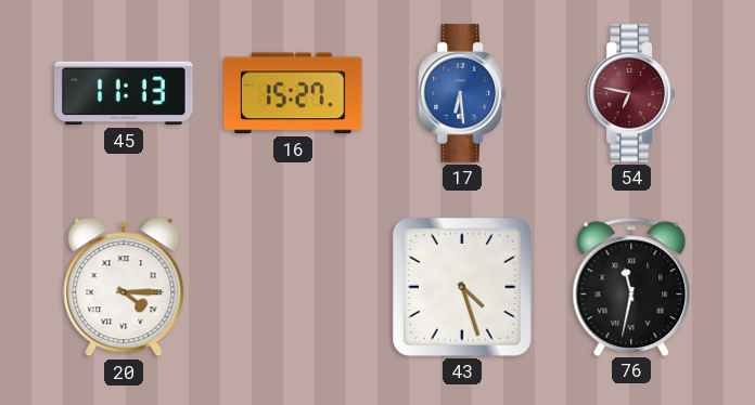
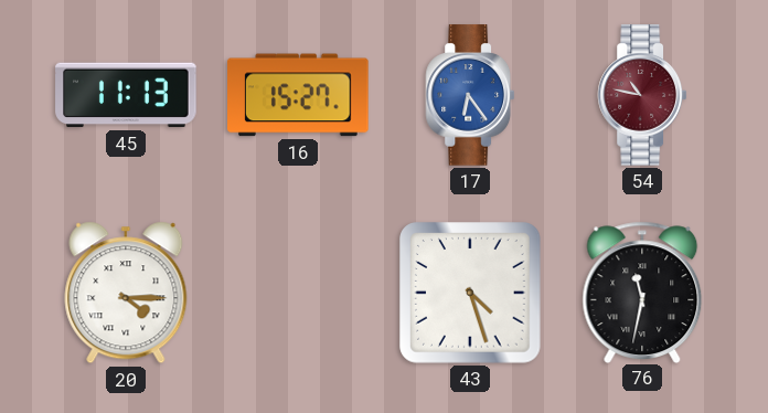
17: 6:29 -> 6:24 (469, 95)
54: 6:47 -> 10:47 (641, 95)
